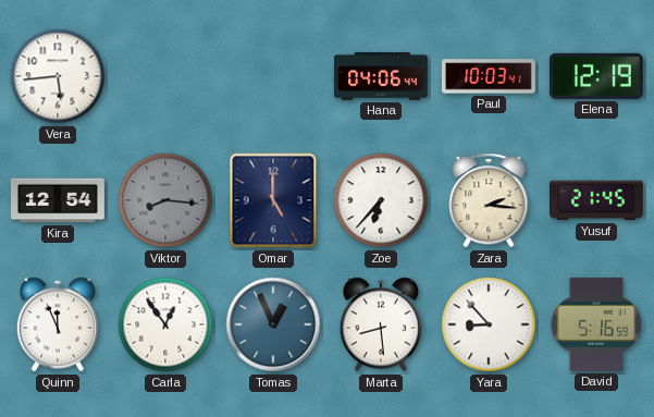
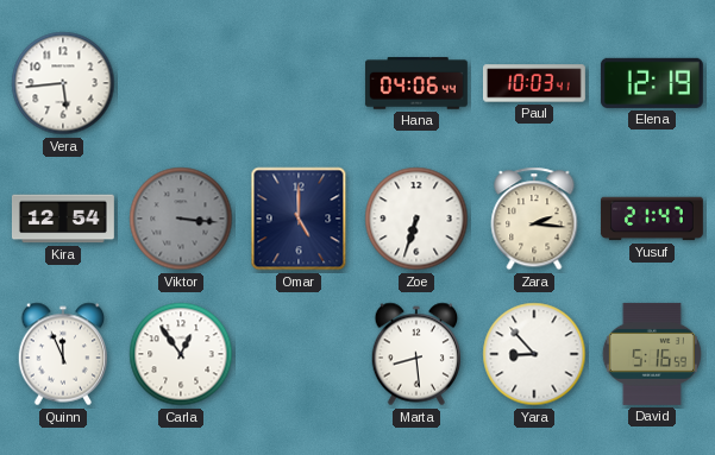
Viktor: 8:16 -> 3:16 (181, 219)
Zoe: 6:37 -> 6:33 (416, 219)
Yusuf: 21:45 -> 21:47 (652, 219)
Tomas: 12:56 -> none (273, 324)
